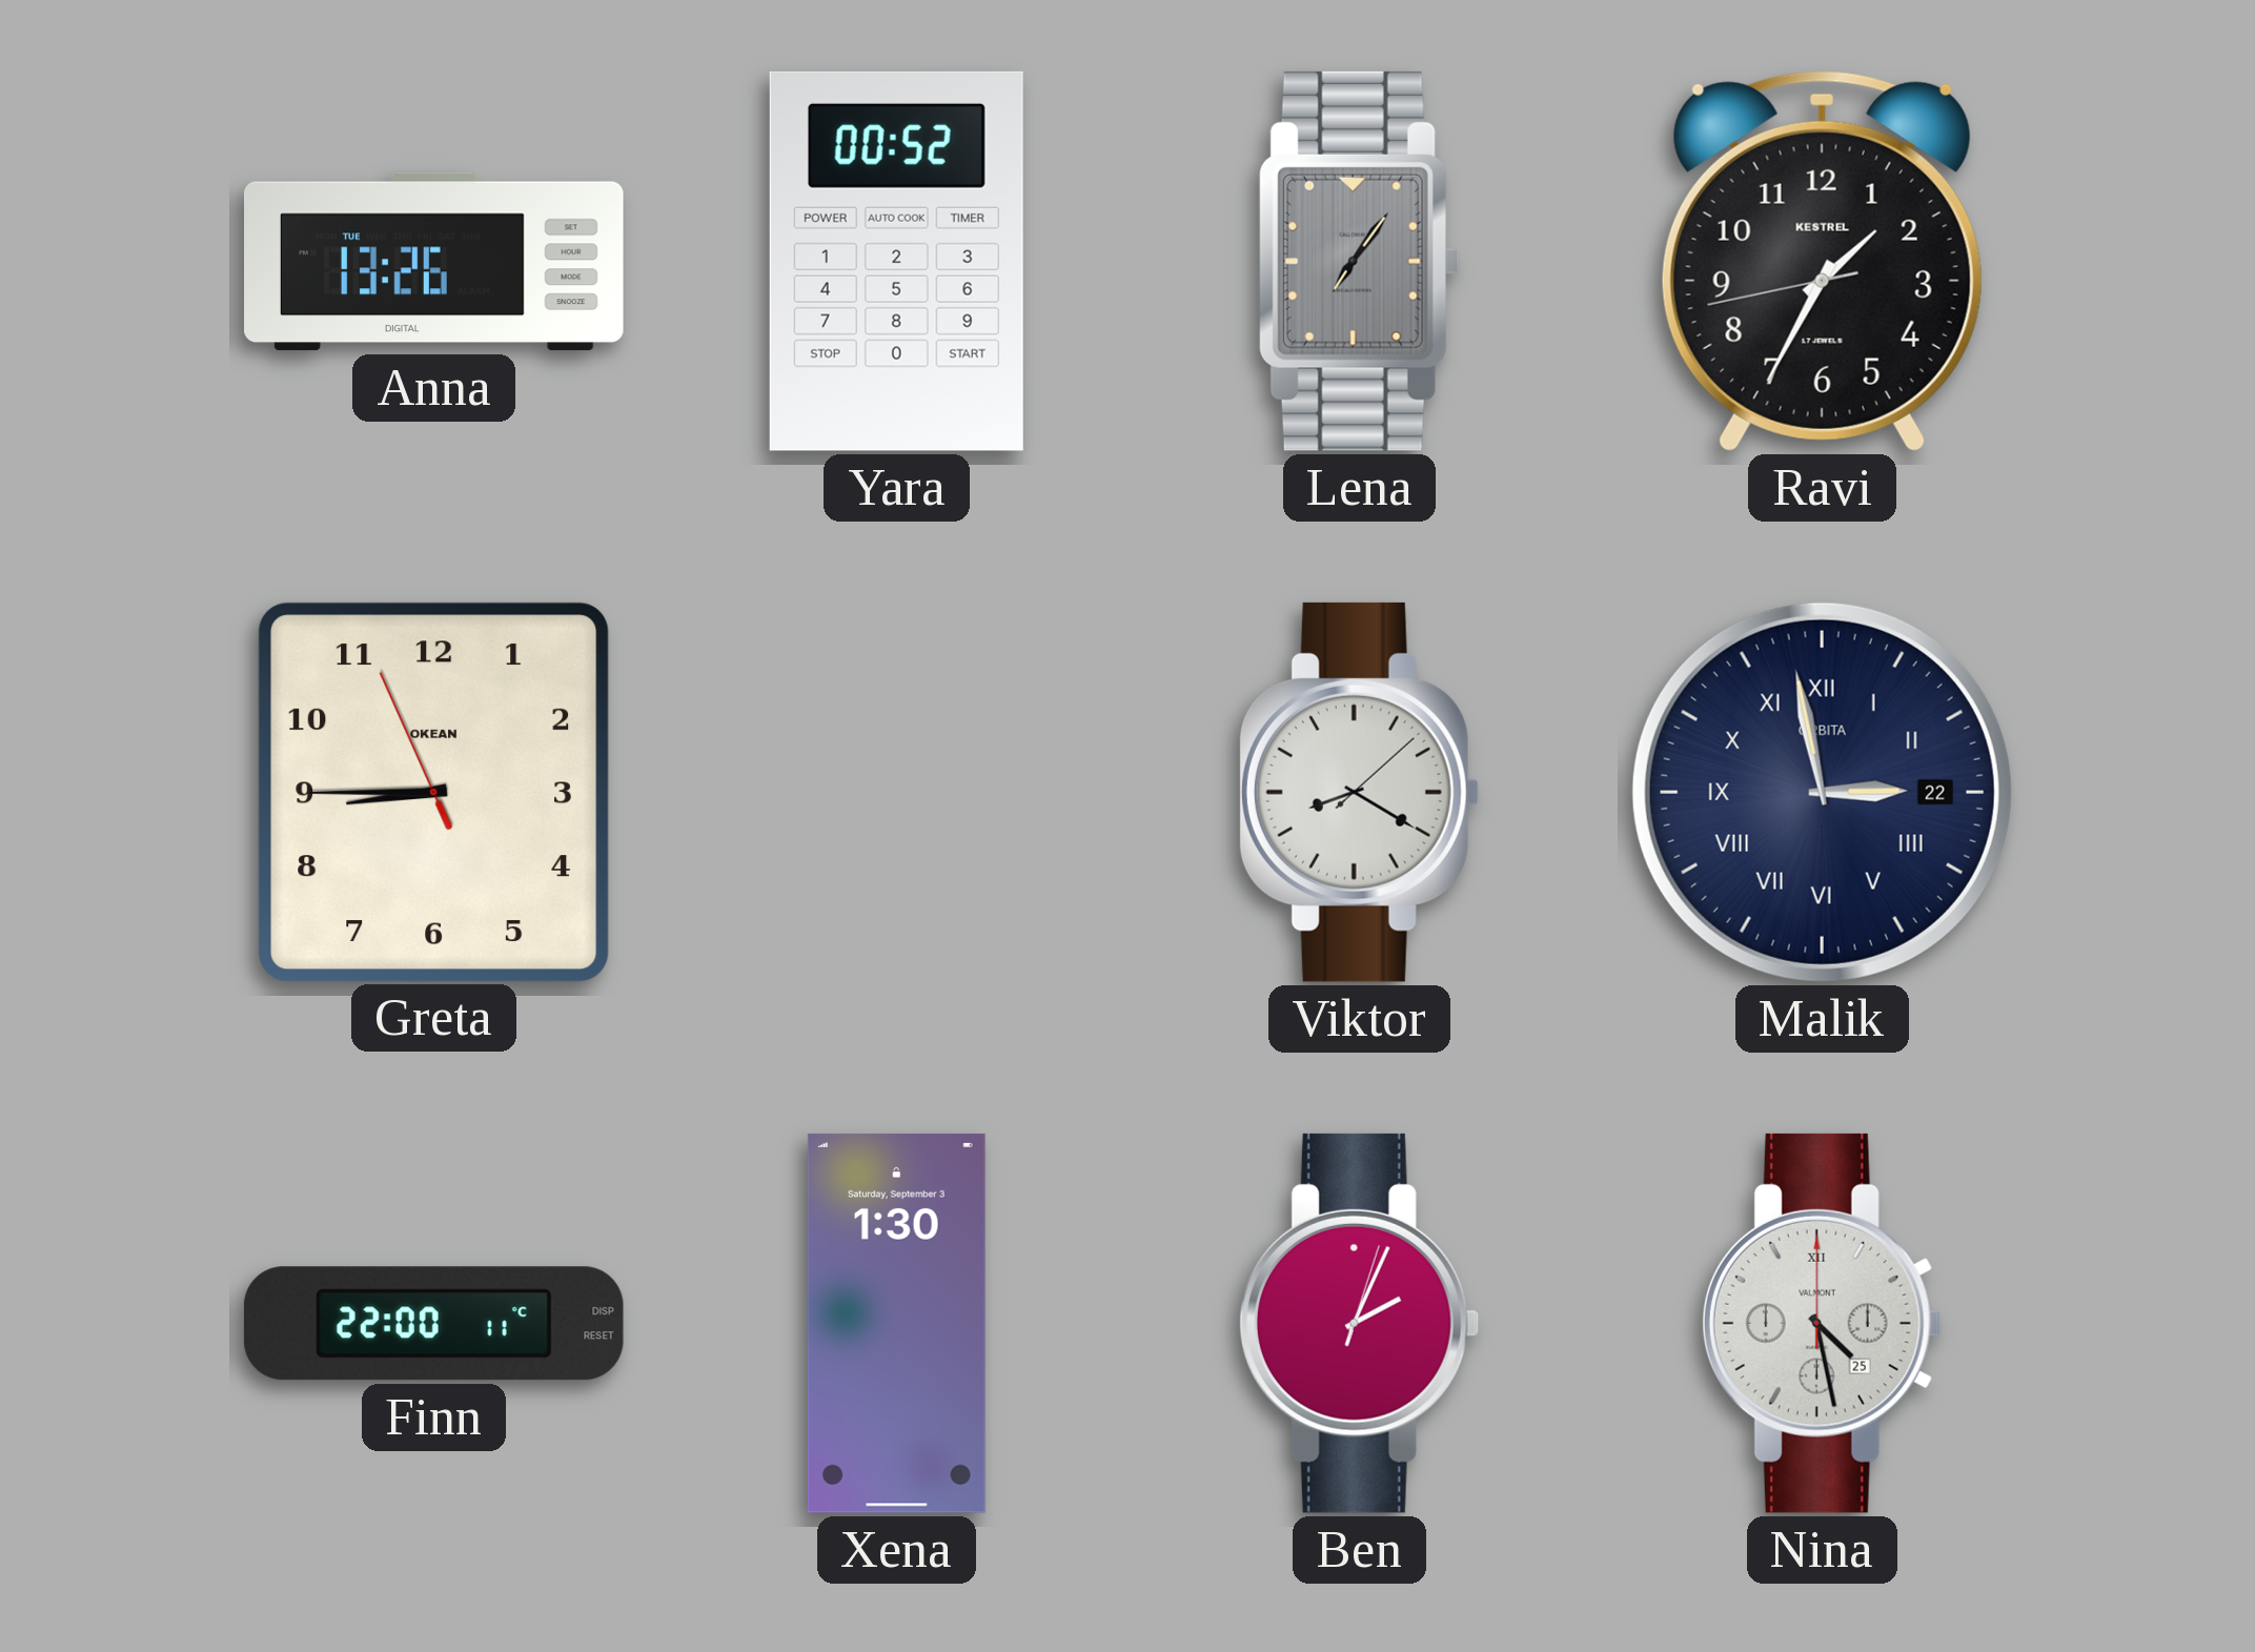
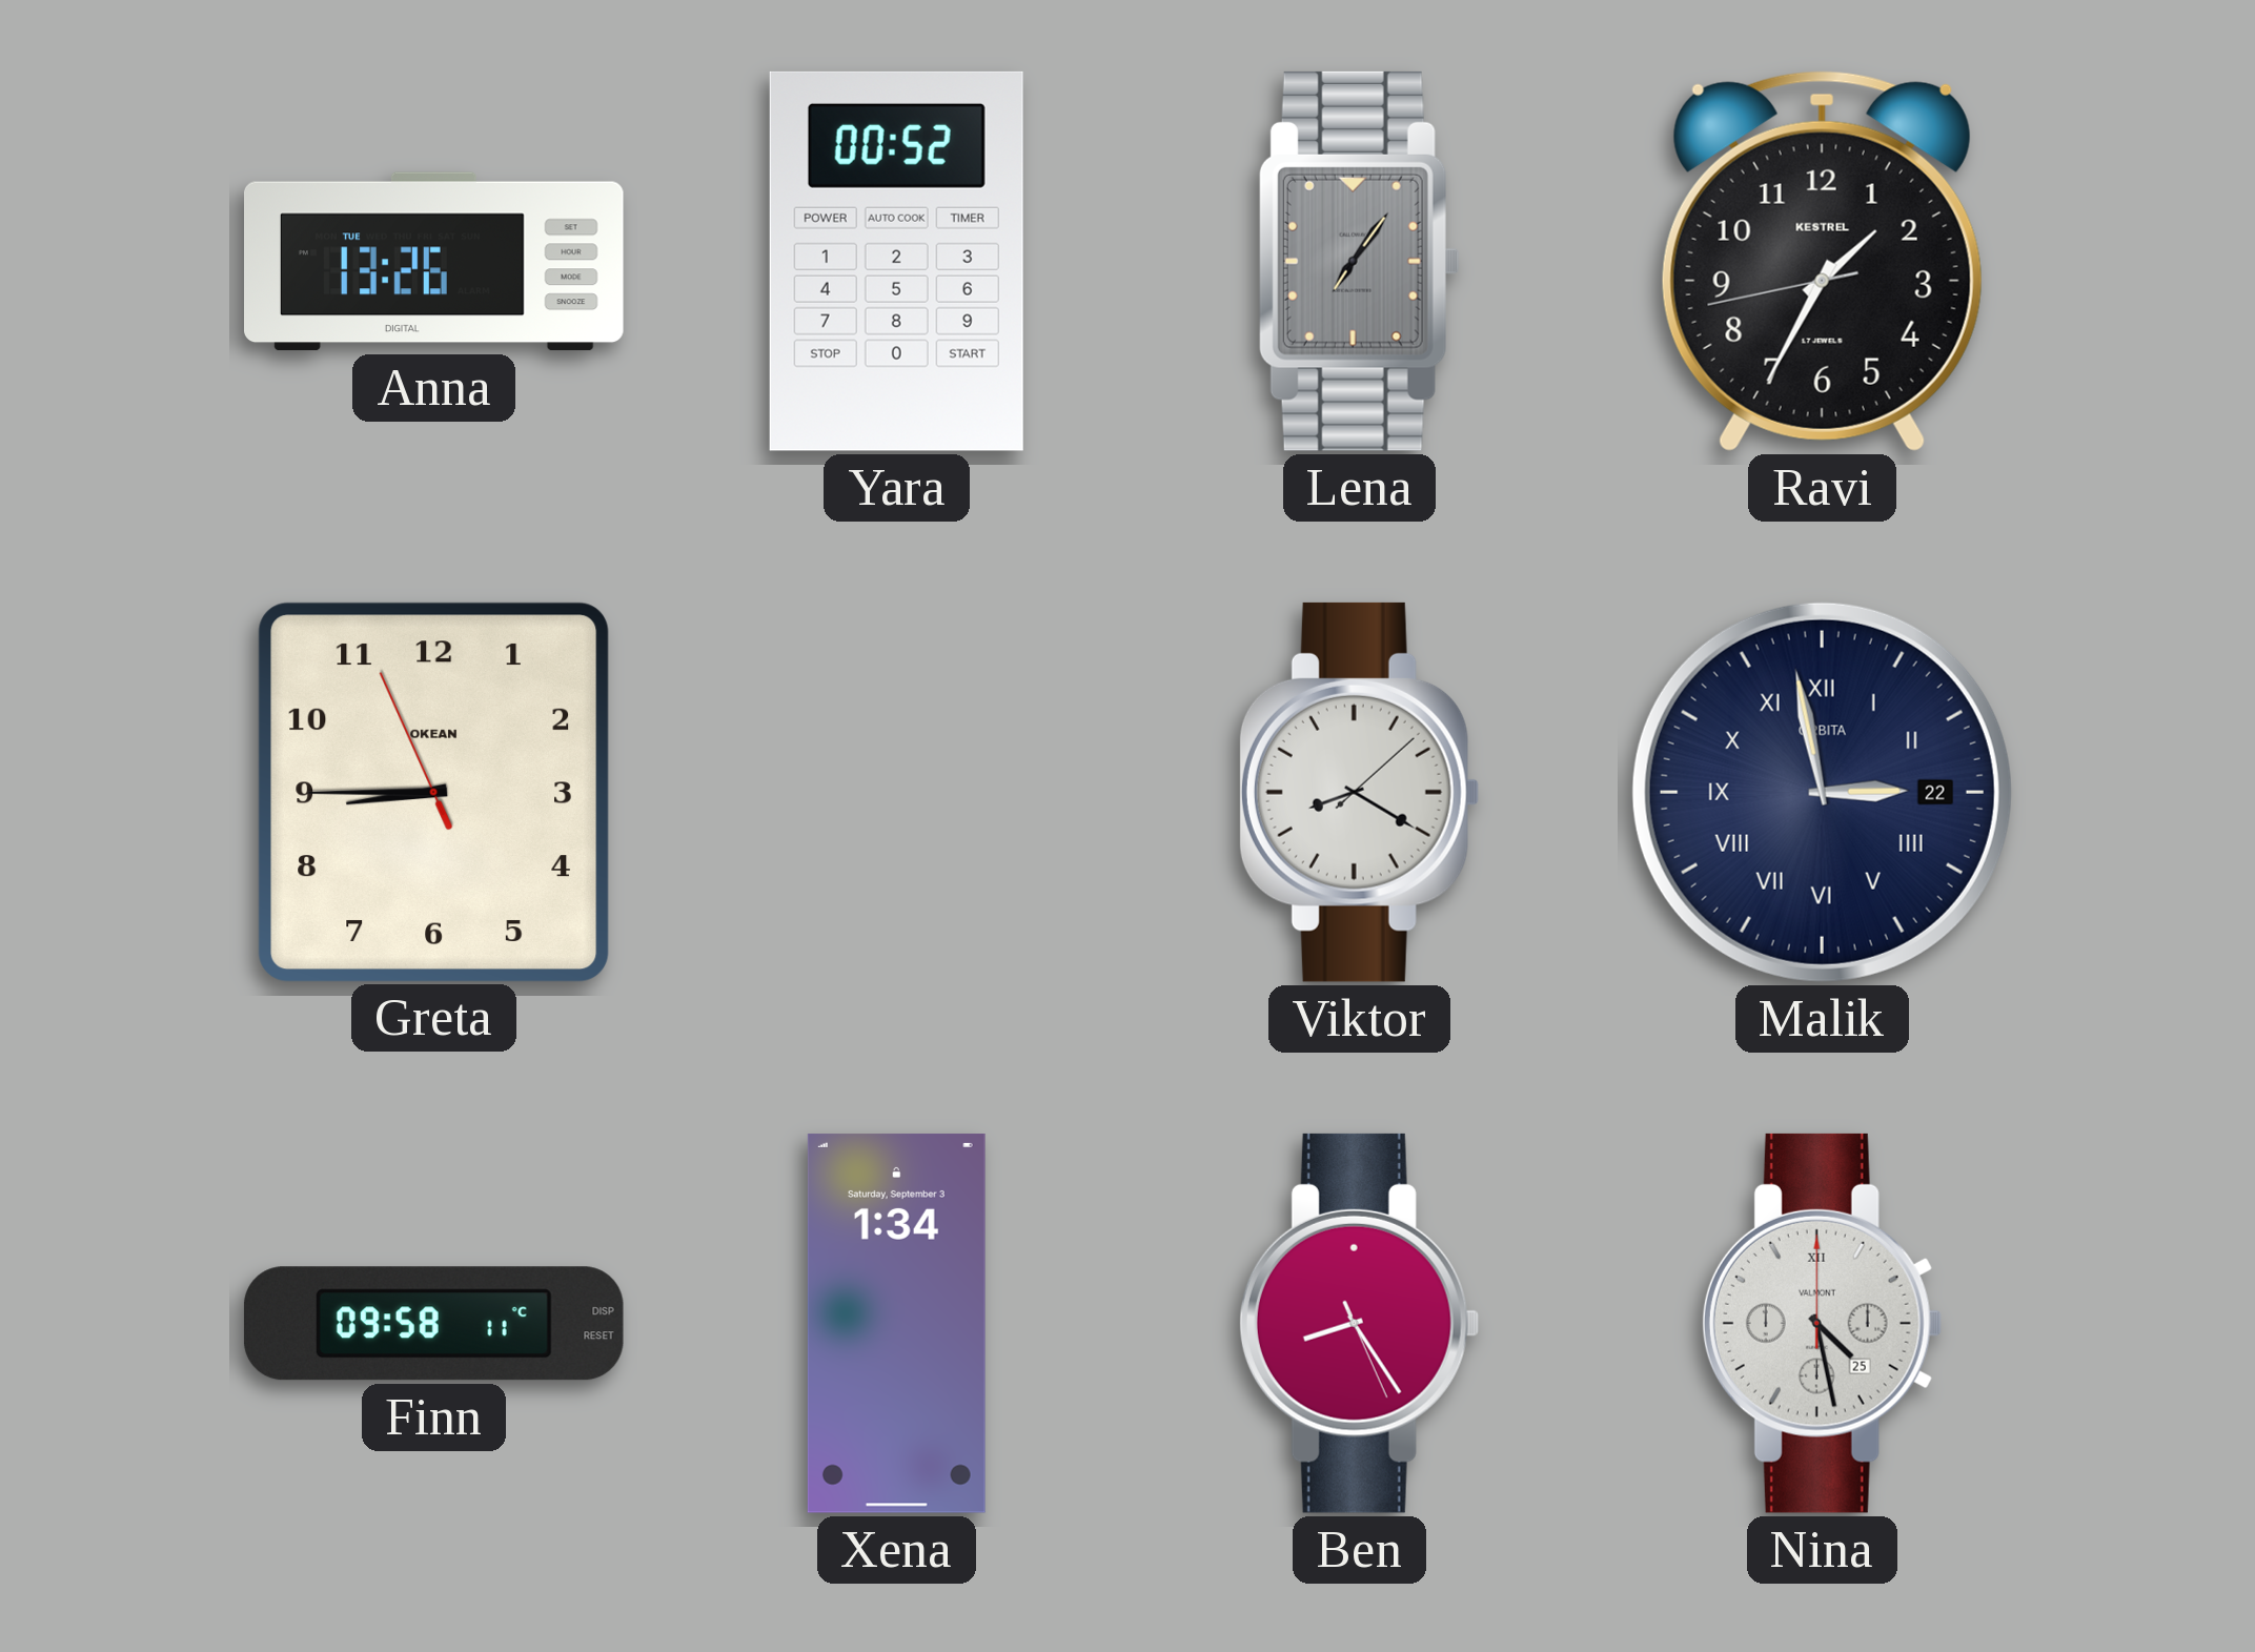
Finn: 22:00 -> 09:58 (433, 1324)
Xena: 1:30 -> 1:34 (896, 1323)
Ben: 2:04 -> 8:24 (1359, 1323)
